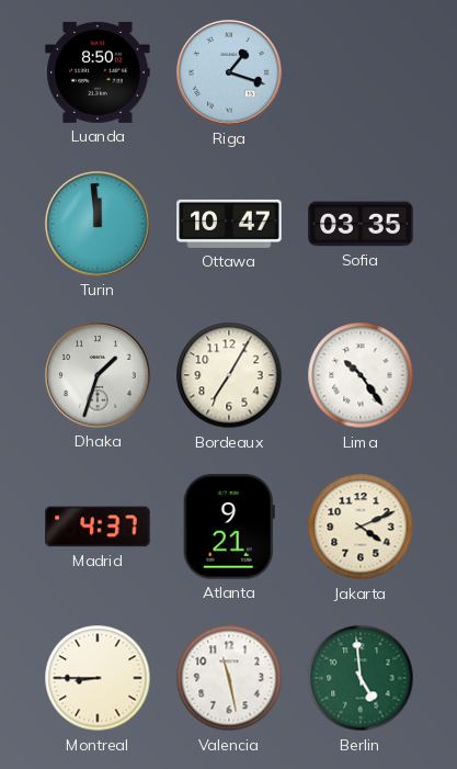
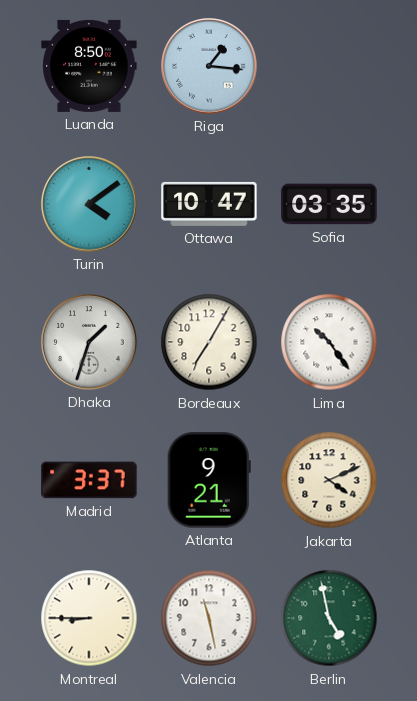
Riga: 1:18 -> 1:16 (209, 66)
Turin: 11:59 -> 4:09 (89, 204)
Madrid: 4:37 -> 3:37 (89, 480)
Berlin: 4:59 -> 4:58 (329, 618)
